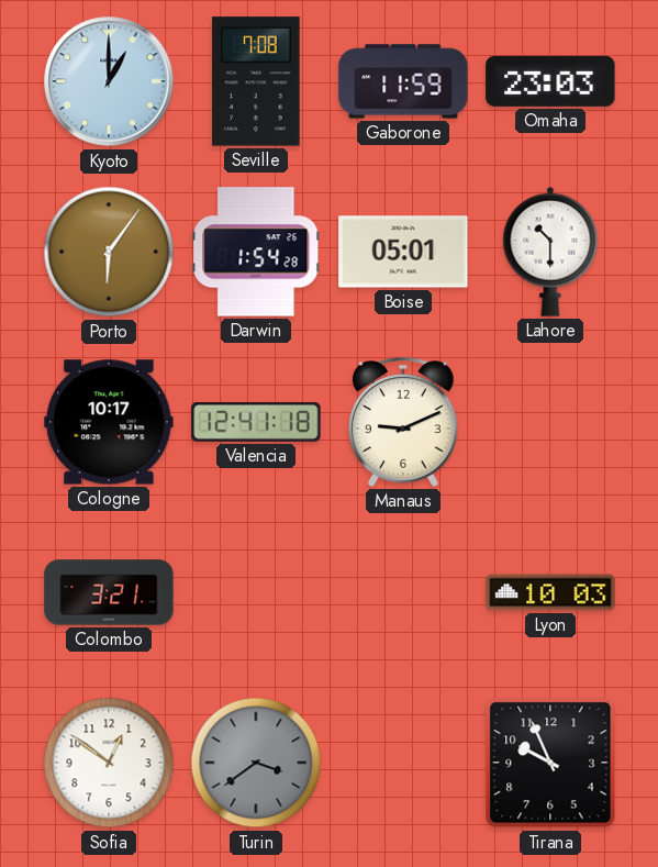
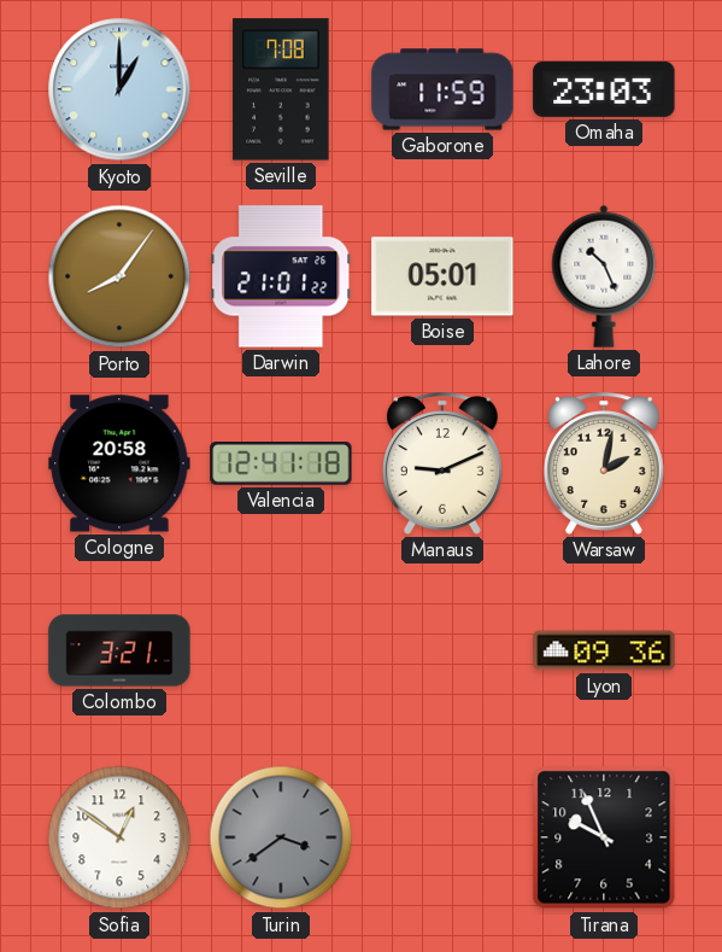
Porto: 6:06 -> 8:06 (119, 276)
Darwin: 1:54 -> 21:01 (281, 276)
Lahore: 10:30 -> 10:26 (604, 276)
Cologne: 10:17 -> 20:58 (119, 463)
Warsaw: none -> 2:02 (605, 463)
Lyon: 10:03 -> 09:36 (604, 650)
